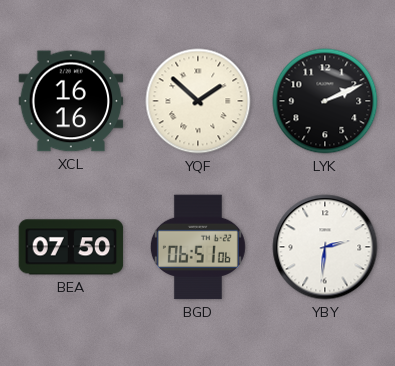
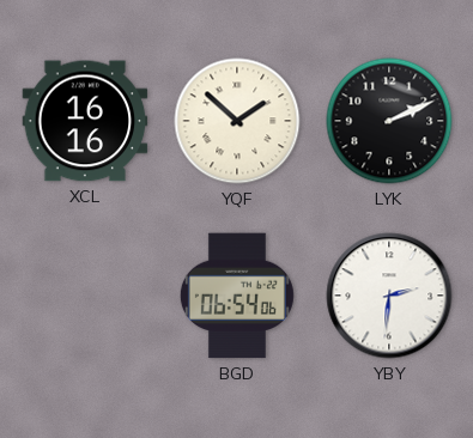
BEA: 07:50 -> none (71, 247)
BGD: 06:51 -> 06:54 (237, 296)
